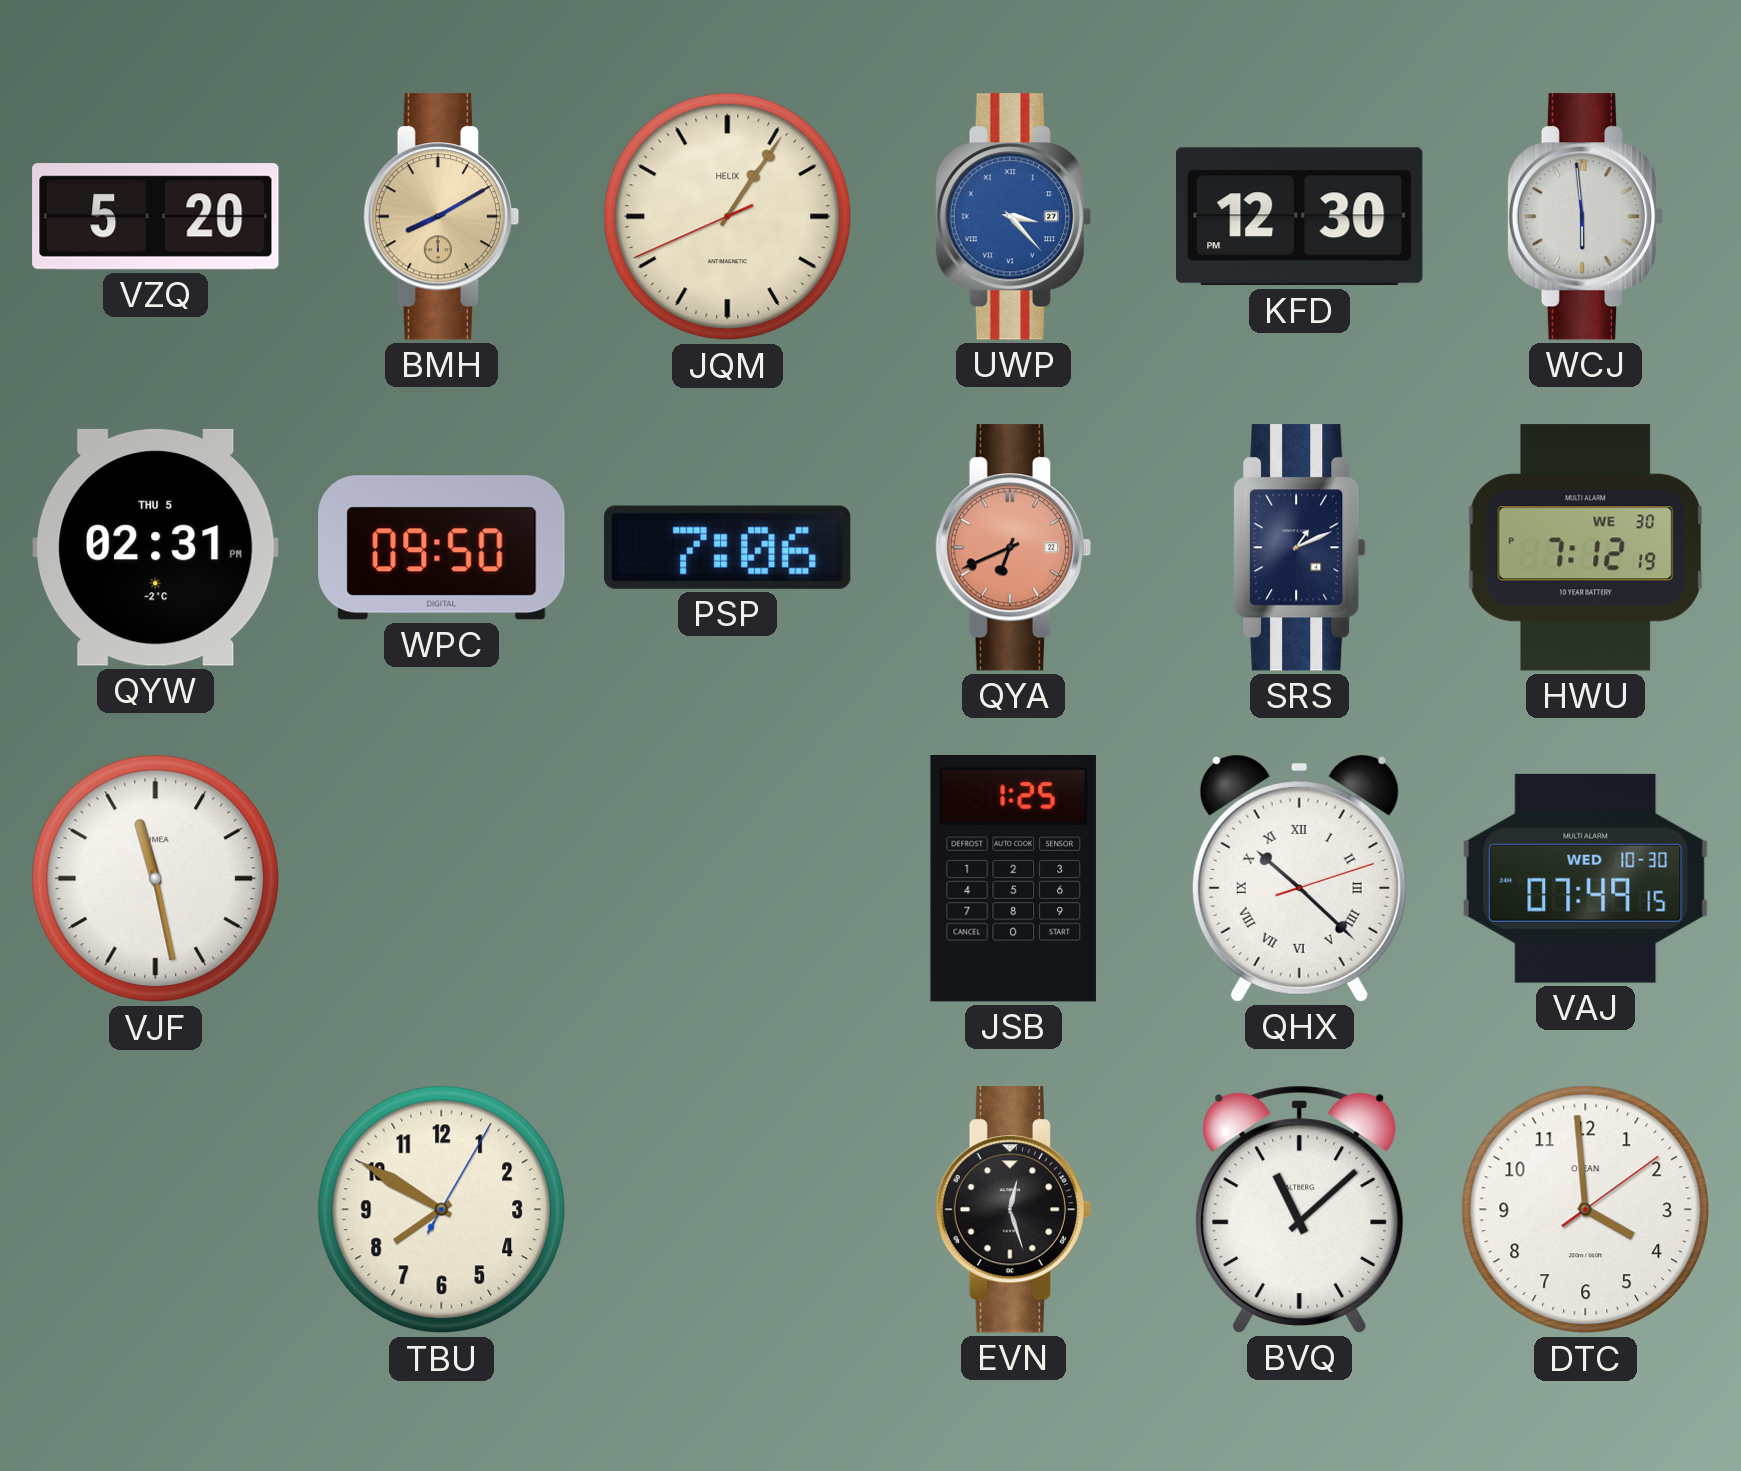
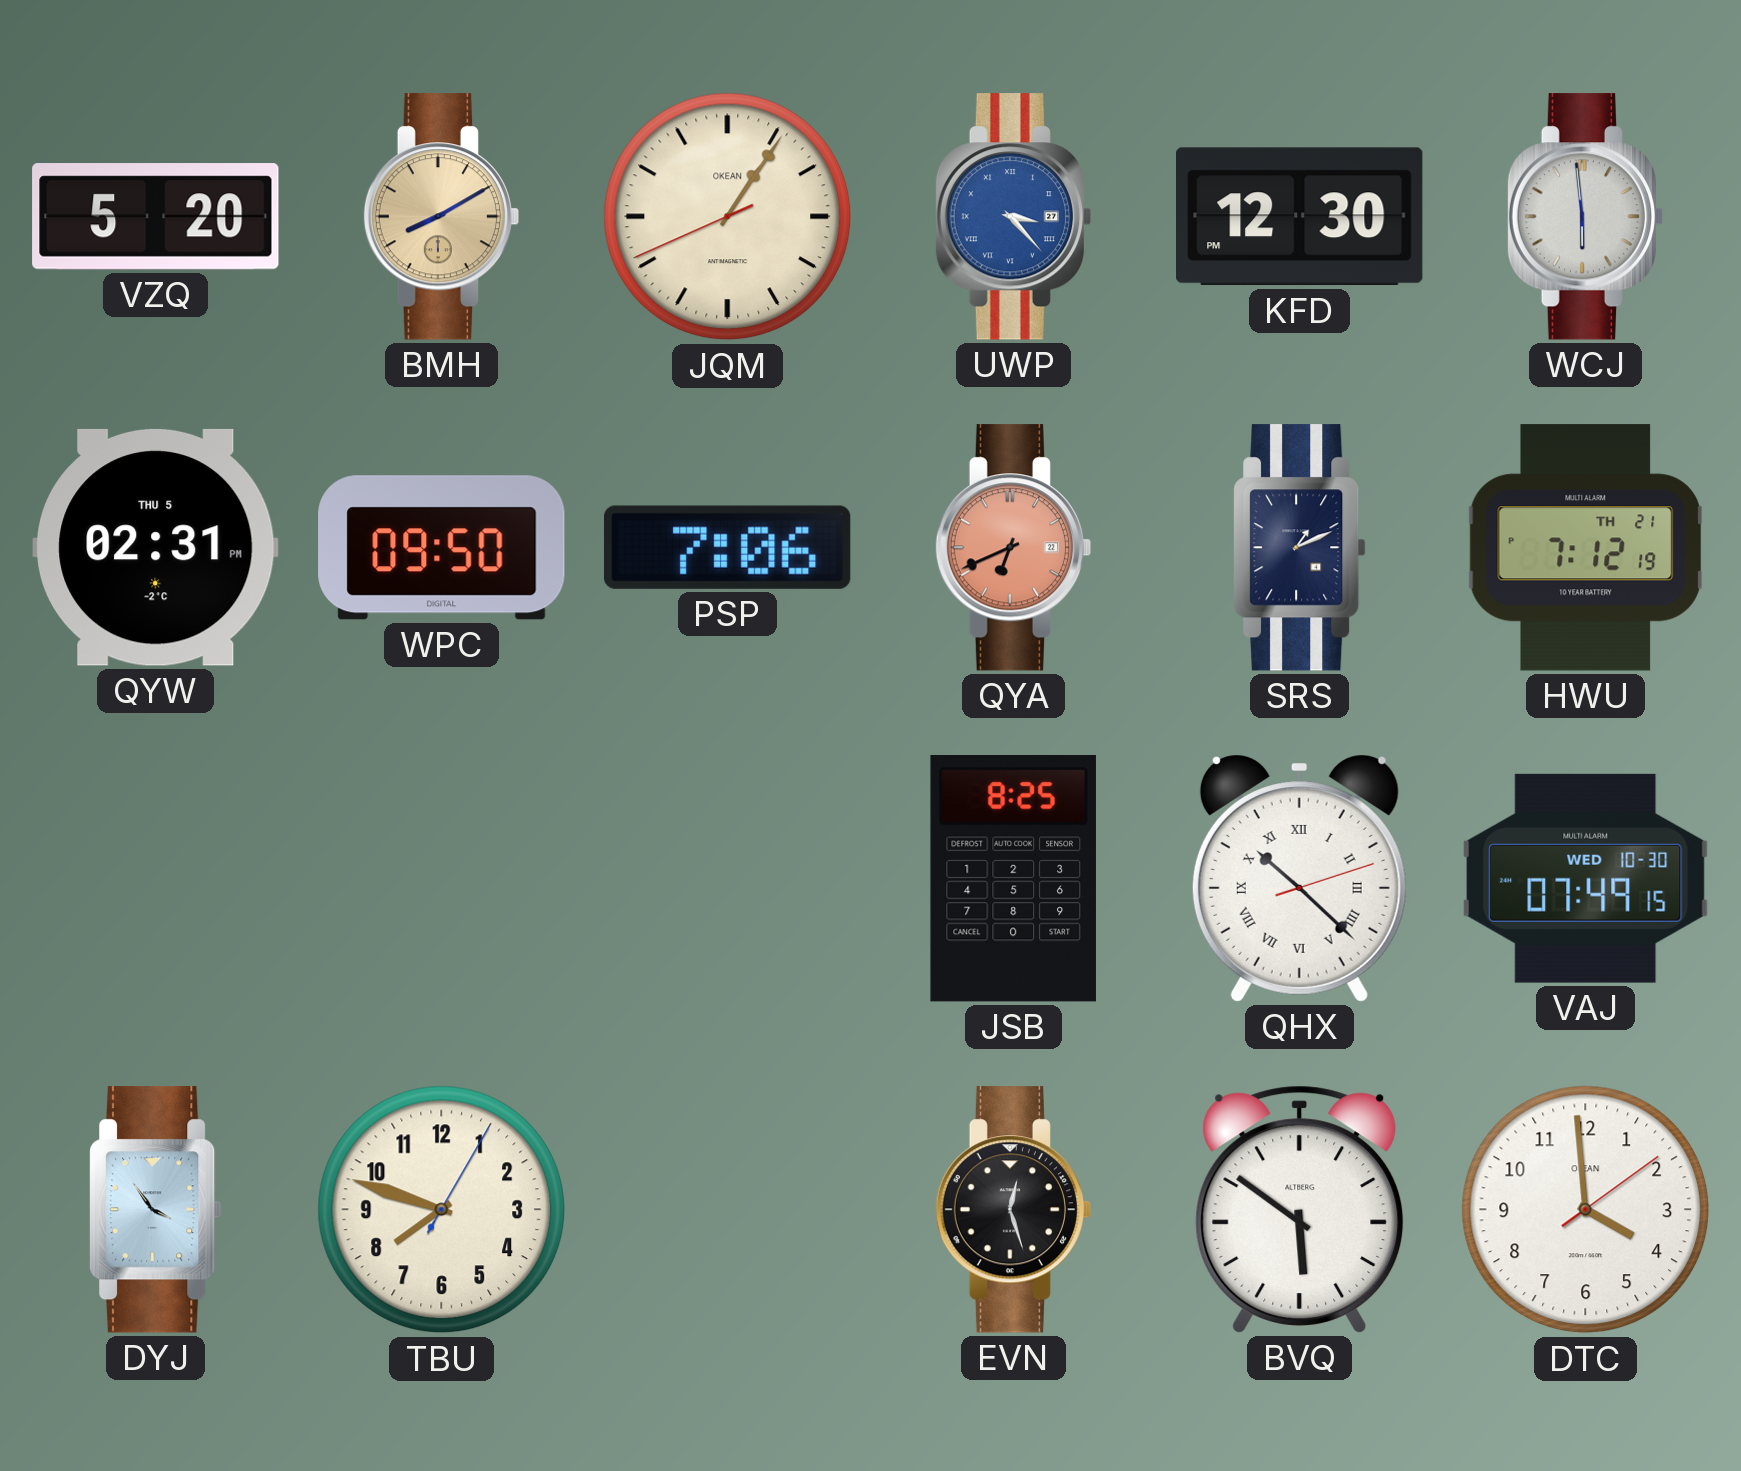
JQM brand: HELIX -> OKEAN (728, 217)
HWU date: WE 30 -> TH 21 (1586, 548)
VJF: 11:28 -> none (156, 879)
JSB: 1:25 -> 8:25 (1013, 879)
DYJ: none -> 3:54 (156, 1210)
TBU: 7:50 -> 7:48 (442, 1210)
BVQ: 11:08 -> 5:51 (1300, 1209)
